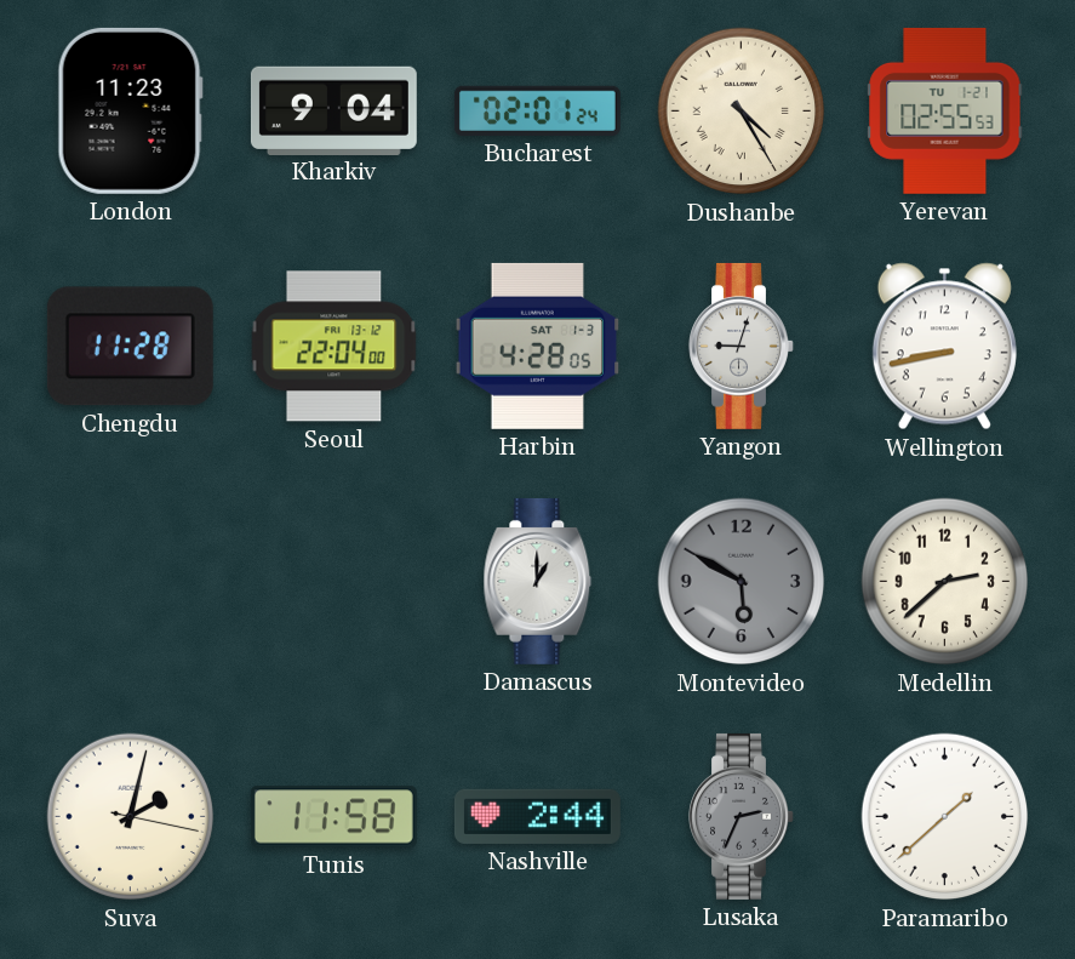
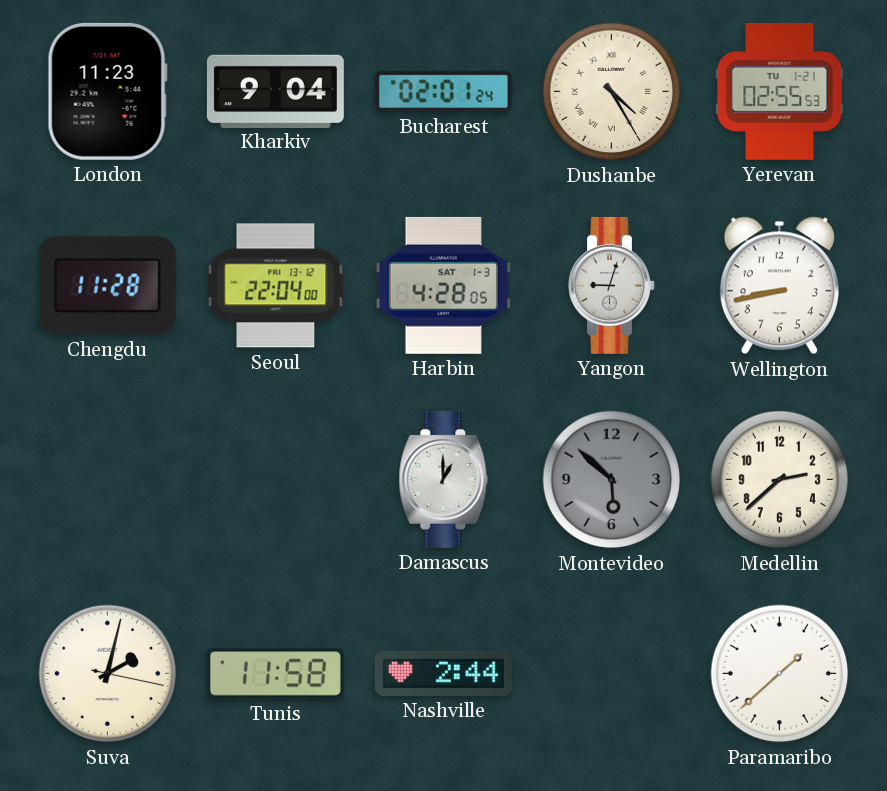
Montevideo: 5:50 -> 5:52 (612, 480)
Lusaka: 2:34 -> none (742, 816)
